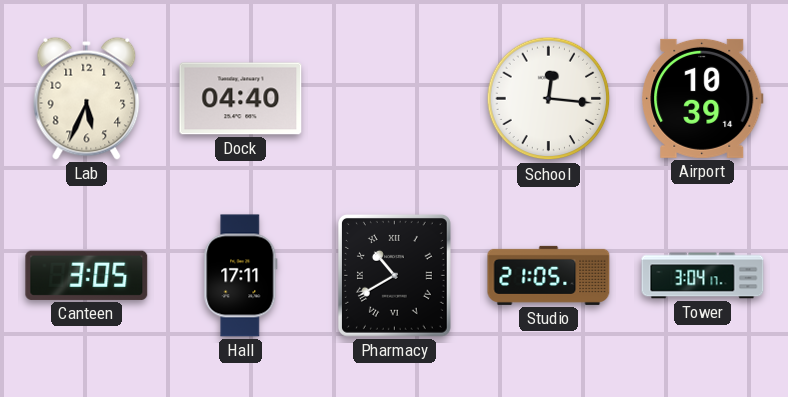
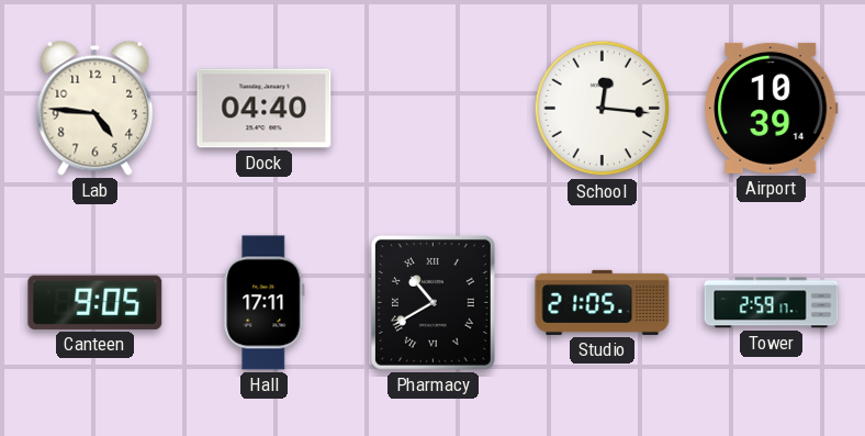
Lab: 5:34 -> 4:46 (96, 108)
Canteen: 3:05 -> 9:05 (96, 302)
Tower: 3:04 -> 2:59 (772, 303)
